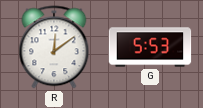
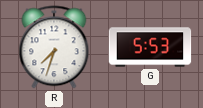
R: 12:09 -> 7:33 (54, 47)
